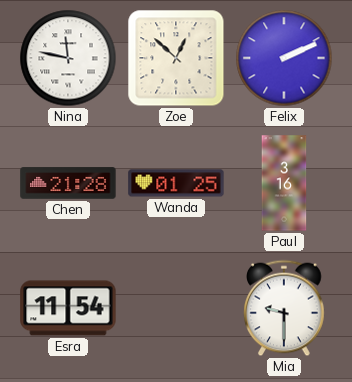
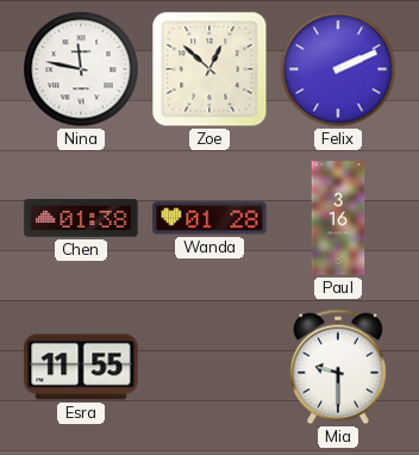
Chen: 21:28 -> 01:38 (81, 218)
Wanda: 01:25 -> 01:28 (209, 218)
Esra: 11:54 -> 11:55 (81, 367)
